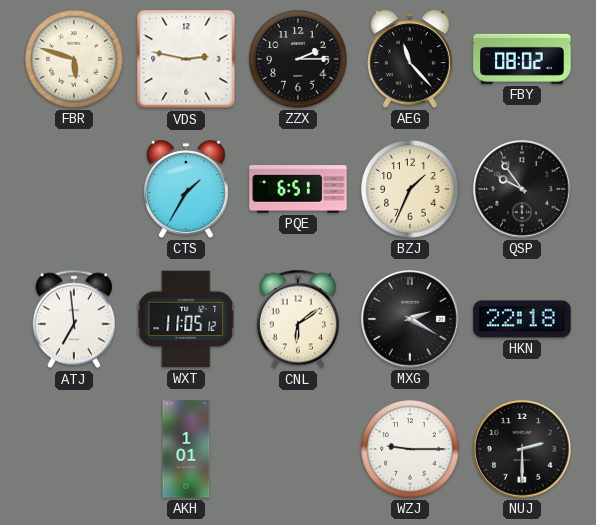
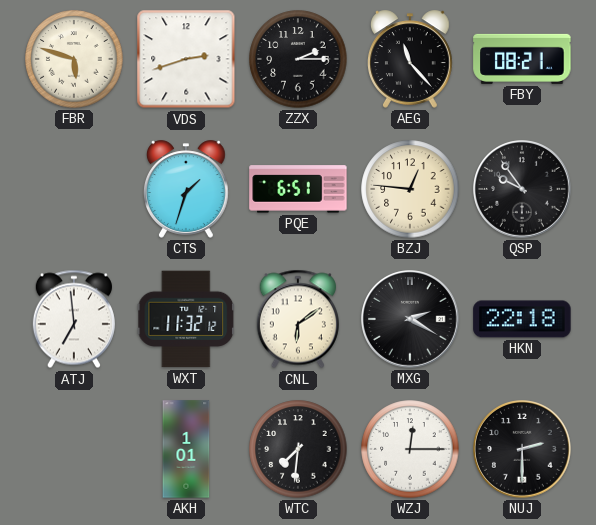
VDS: 2:47 -> 2:42 (186, 59)
FBY: 08:02 -> 08:21 (522, 59)
CTS: 1:35 -> 1:33 (187, 189)
BZJ: 1:34 -> 12:46 (410, 189)
WXT: 11:05 -> 11:32 (186, 319)
WTC: none -> 7:31 (298, 449)
WZJ: 9:15 -> 12:15 (410, 449)
